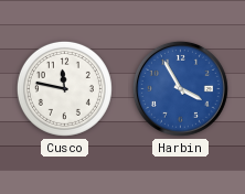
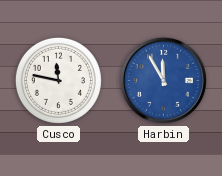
Harbin: 3:55 -> 11:55 (163, 80)
